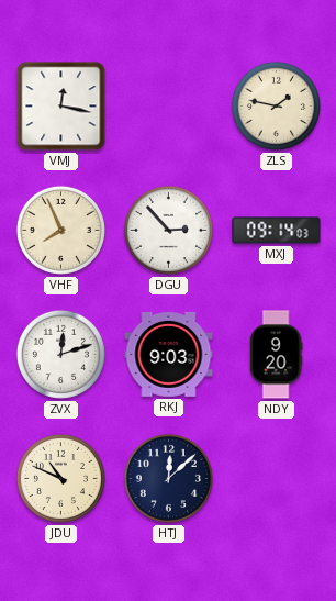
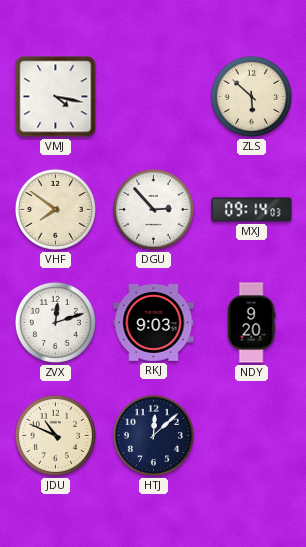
VMJ: 12:17 -> 4:17 (56, 97)
ZLS: 1:47 -> 5:52 (251, 96)
VHF: 7:56 -> 7:51 (55, 209)
